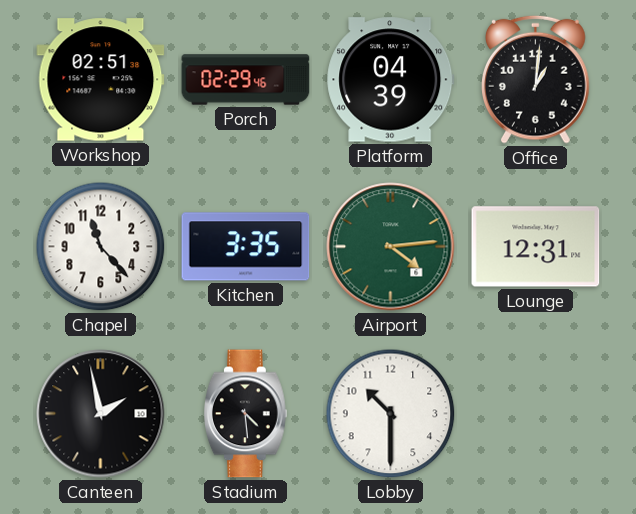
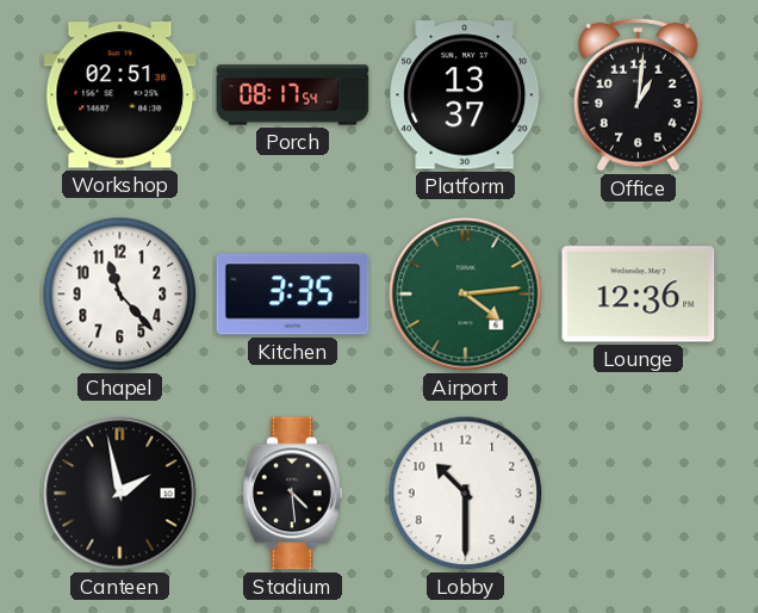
Porch: 02:29 -> 08:17 (293, 95)
Platform: 04:39 -> 13:37 (466, 95)
Lounge: 12:31 -> 12:36 (639, 295)
